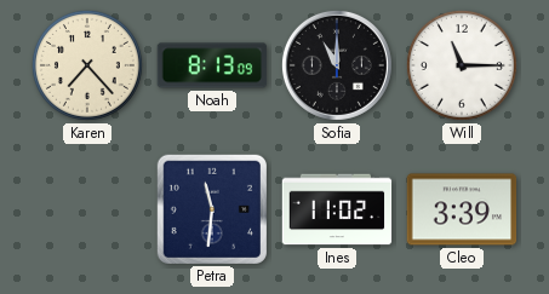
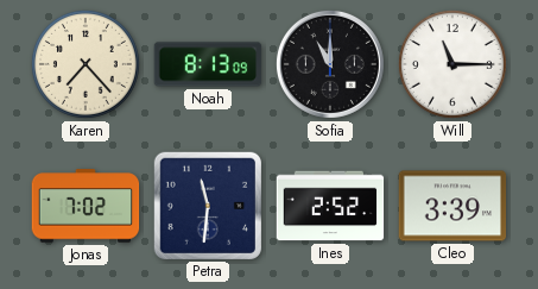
Jonas: none -> 7:02 (86, 206)
Ines: 11:02 -> 2:52 (330, 206)
